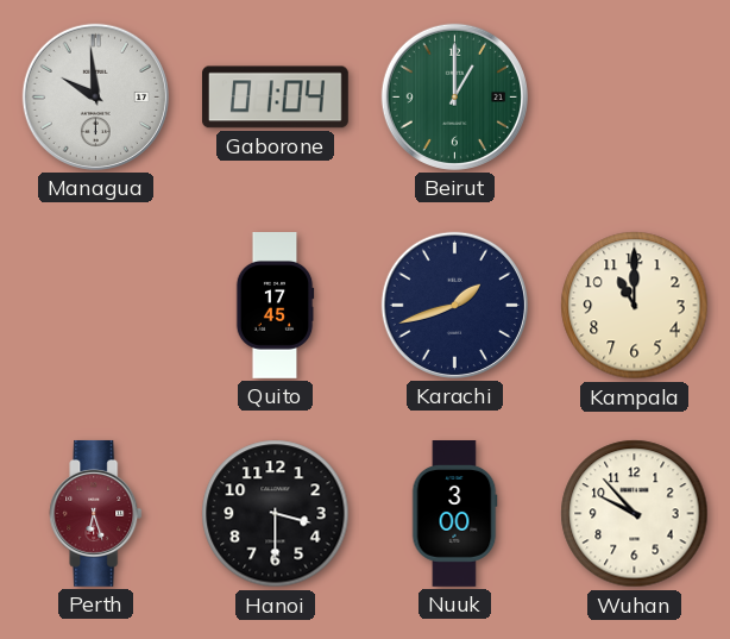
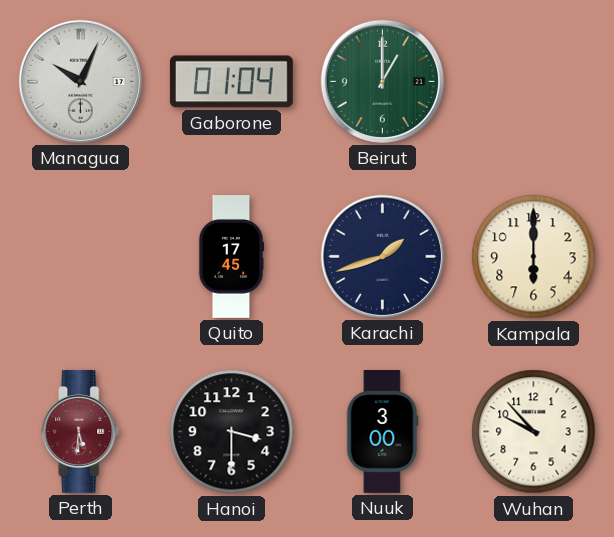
Managua: 9:59 -> 10:04 (80, 81)
Kampala: 11:00 -> 6:00 (534, 257)
Perth: 6:27 -> 5:31 (81, 431)
